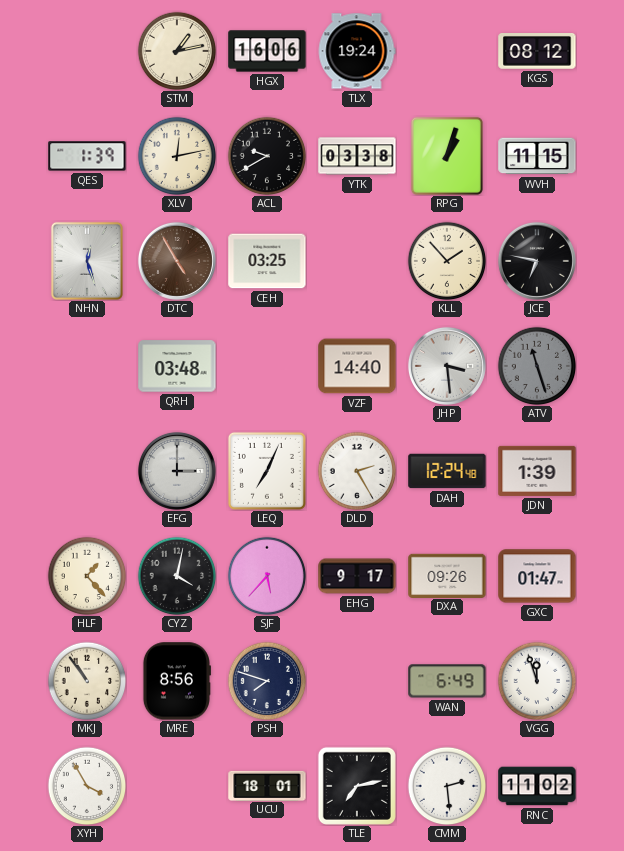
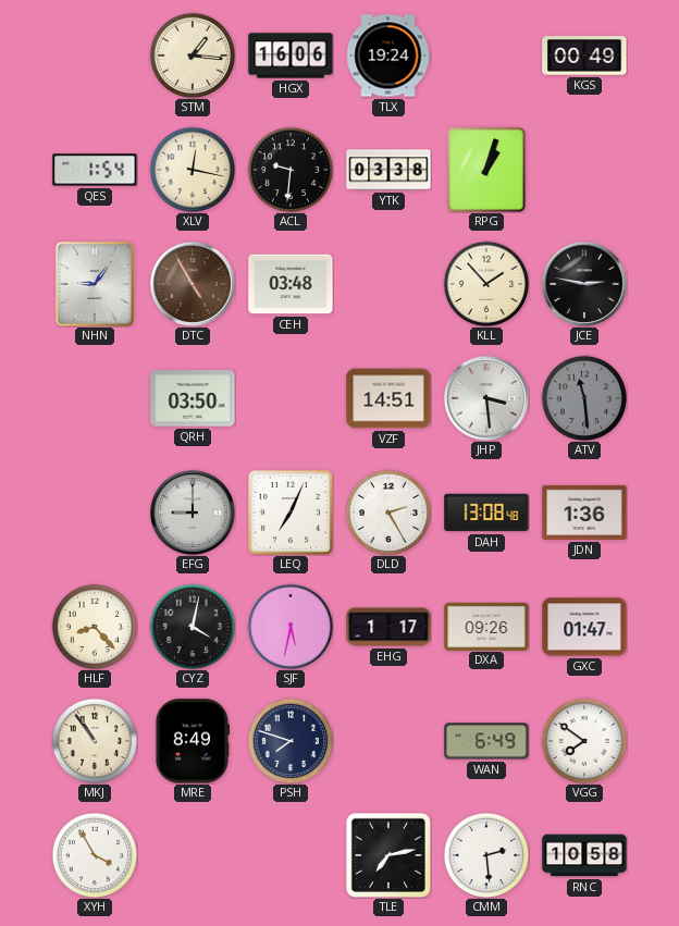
STM: 1:13 -> 1:16 (193, 55)
KGS: 08:12 -> 00:49 (584, 57)
QES: 1:39 -> 1:54 (95, 170)
XLV: 12:13 -> 12:17 (193, 170)
ACL: 9:40 -> 9:31 (291, 170)
WVH: 11:15 -> none (537, 156)
NHN: 12:27 -> 9:06 (95, 284)
CEH: 03:25 -> 03:48 (291, 284)
JCE: 6:47 -> 2:47 (584, 284)
QRH: 03:48 -> 03:50 (193, 398)
VZF: 14:40 -> 14:51 (388, 398)
ATV: 11:27 -> 11:29 (584, 398)
EFG: 3:00 -> 9:00 (193, 513)
DAH: 12:24 -> 13:08 (486, 513)
JDN: 1:39 -> 1:36 (584, 513)
HLF: 1:23 -> 8:23 (95, 627)
SJF: 5:37 -> 5:32 (291, 627)
EHG: 9:17 -> 1:17 (388, 627)
MRE: 8:56 -> 8:49 (192, 741)
VGG: 11:57 -> 7:51 (584, 741)
UCU: 18:01 -> none (267, 785)
RNC: 11:02 -> 10:58 (584, 855)
